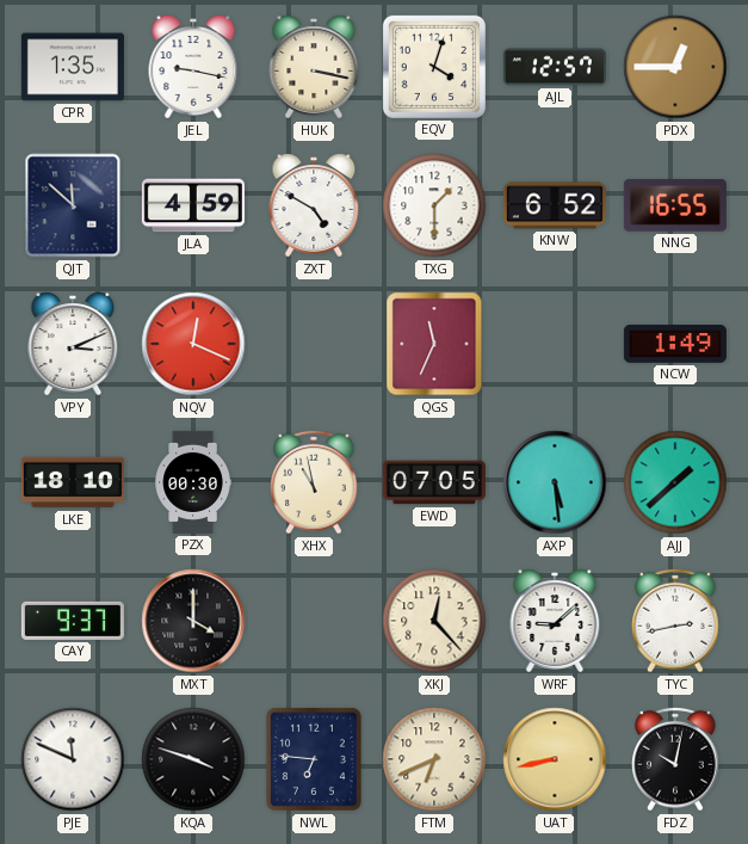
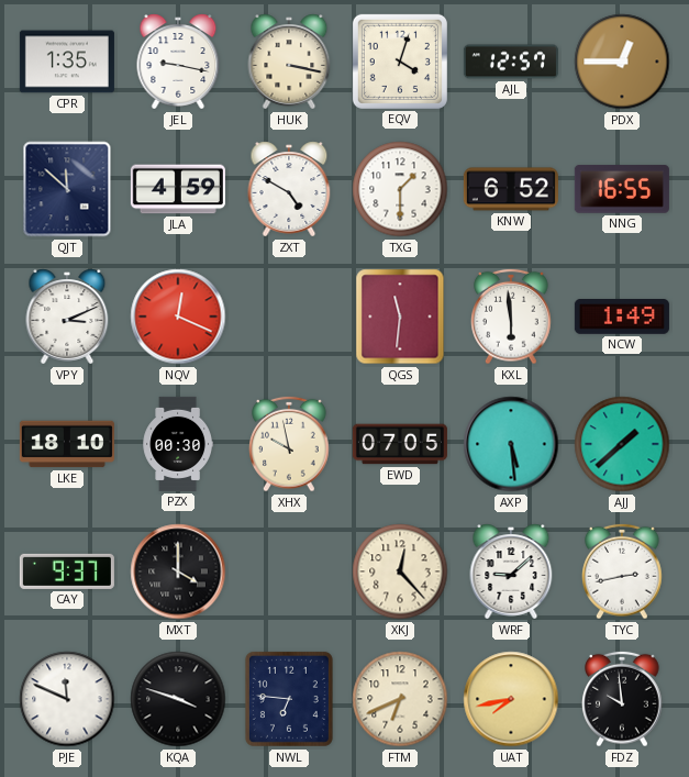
QGS: 11:34 -> 11:31 (400, 317)
KXL: none -> 5:59 (511, 317)
XHX: 10:58 -> 9:58 (289, 444)
UAT: 8:43 -> 7:43 (511, 699)
FDZ: 10:02 -> 9:59 (622, 699)
